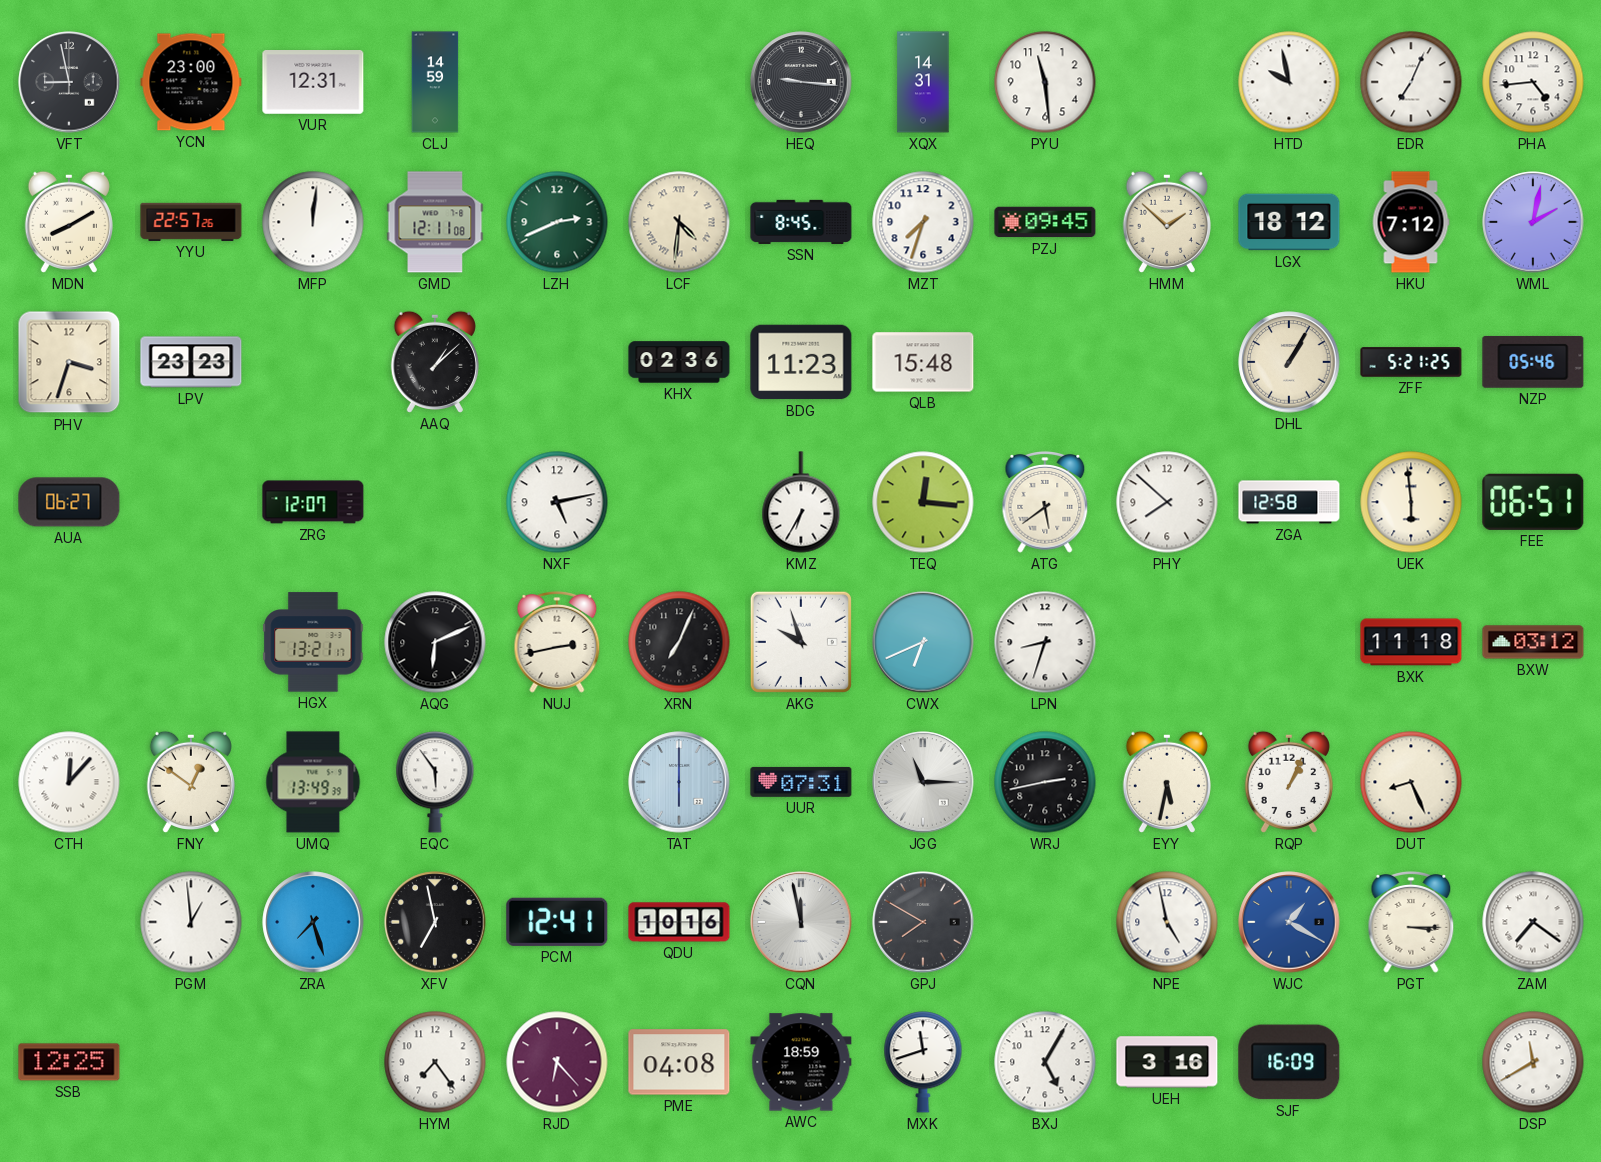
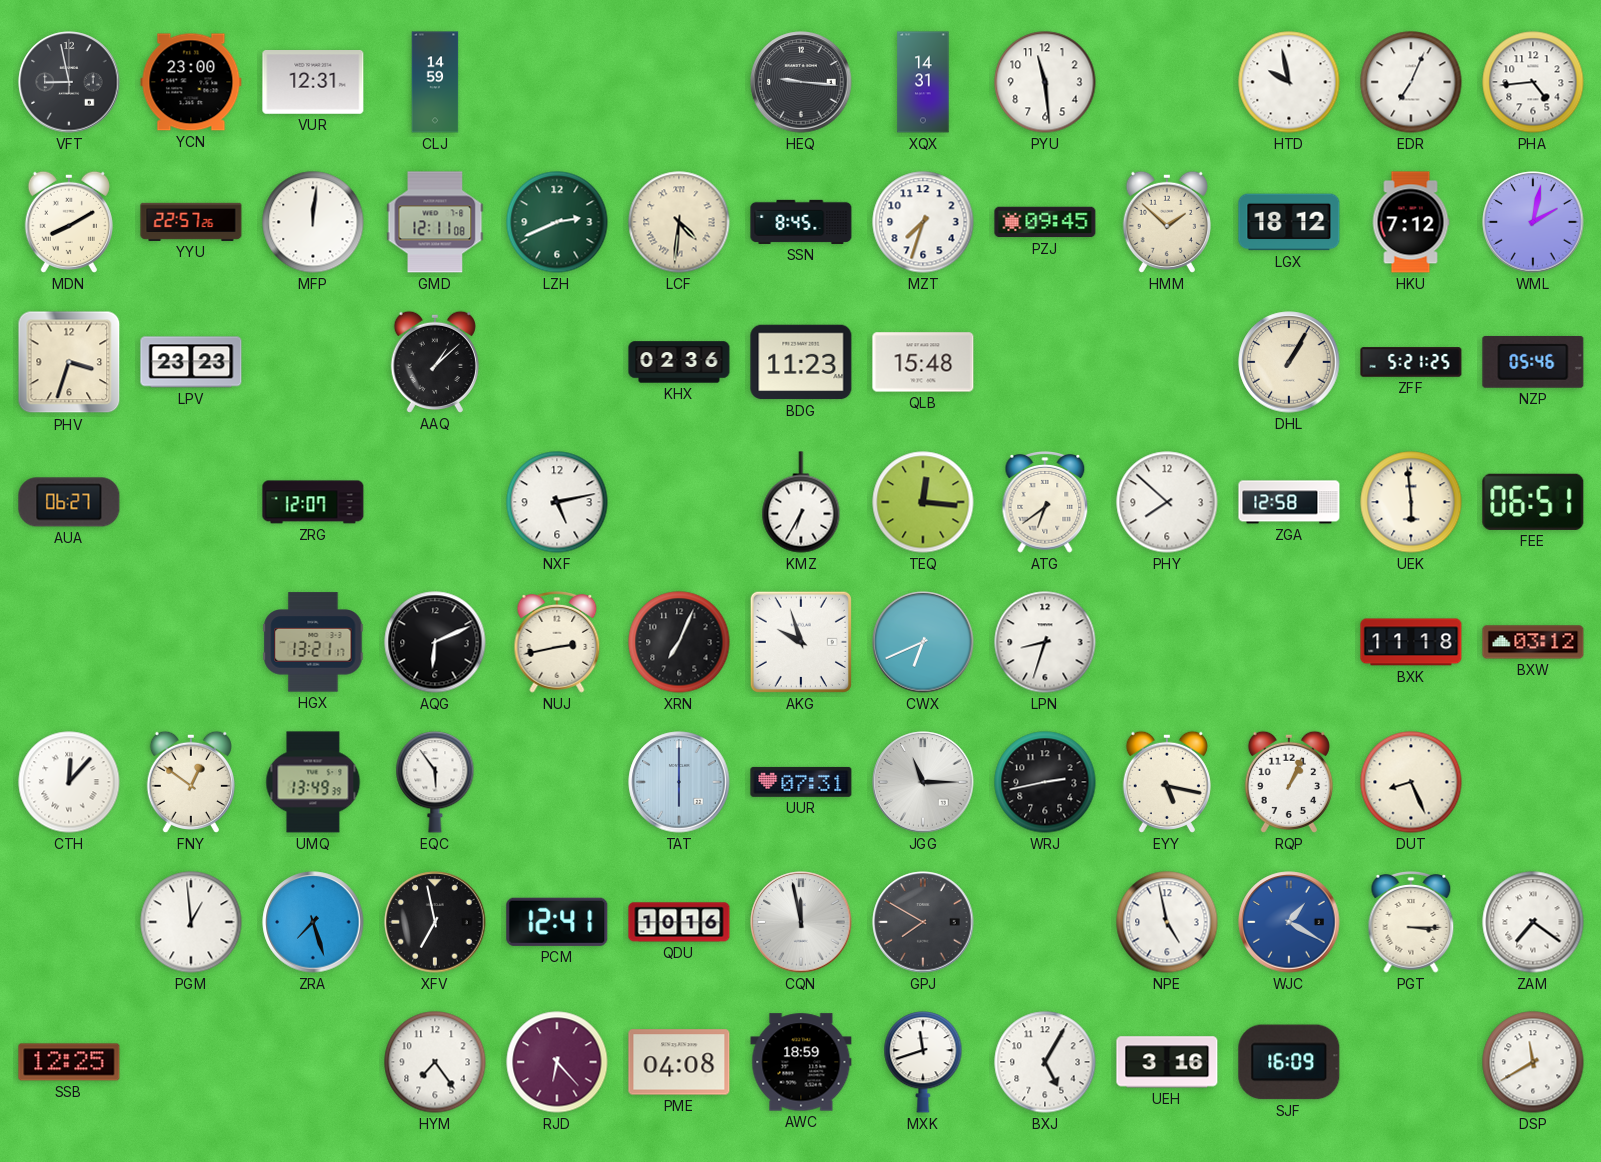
ATG: 5:39 -> 6:39 (1045, 503)
EYY: 5:32 -> 5:17 (1167, 782)
